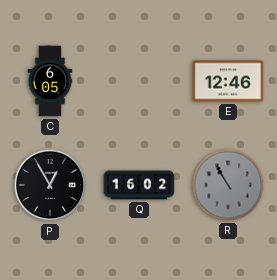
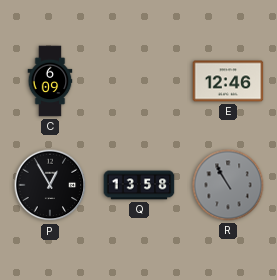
C: 6:05 -> 6:09 (50, 81)
Q: 16:02 -> 13:58 (139, 185)
